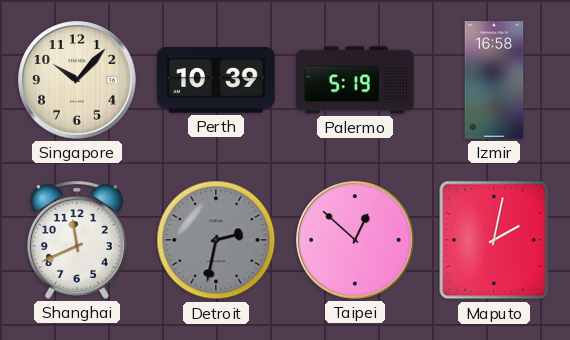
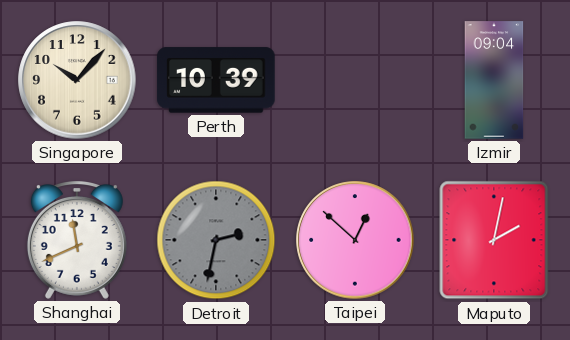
Palermo: 5:19 -> none (355, 80)
Izmir: 16:58 -> 09:04 (494, 80)
